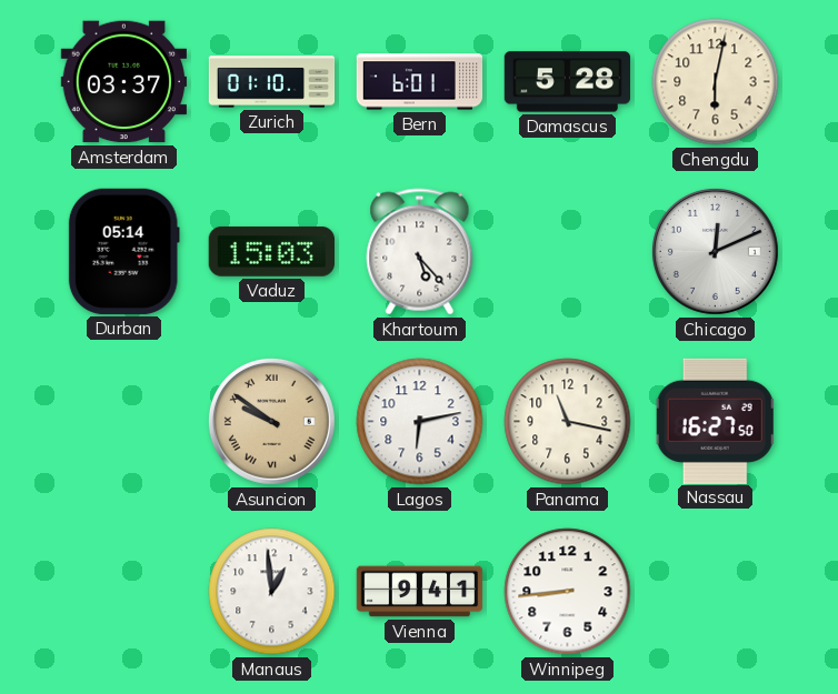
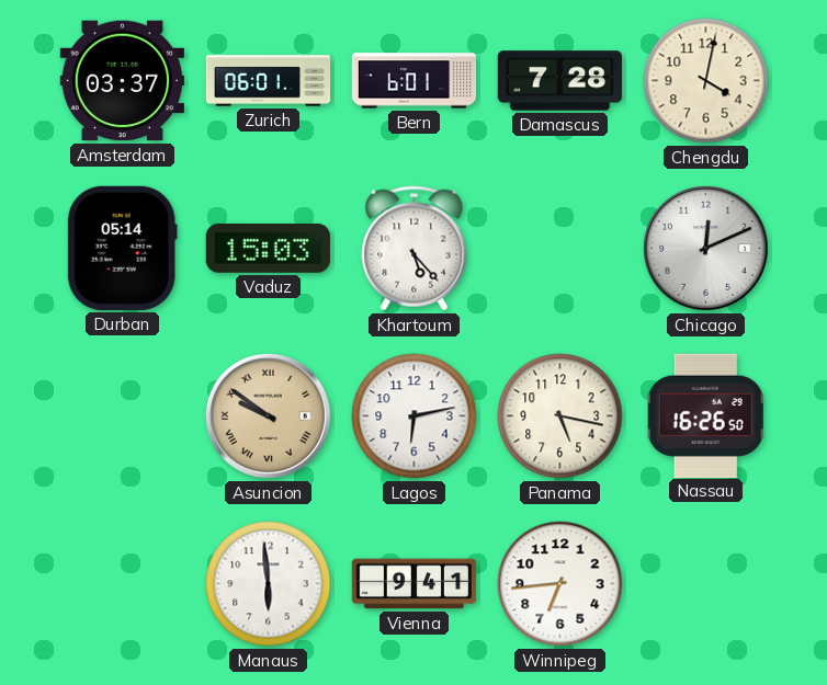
Zurich: 01:10 -> 06:01 (269, 81)
Damascus: 5:28 -> 7:28 (560, 81)
Chengdu: 6:02 -> 4:02 (706, 81)
Panama: 11:17 -> 5:17 (560, 416)
Nassau: 16:27 -> 16:26 (705, 415)
Manaus: 12:59 -> 5:59 (269, 584)
Winnipeg: 8:44 -> 6:44 (560, 584)
